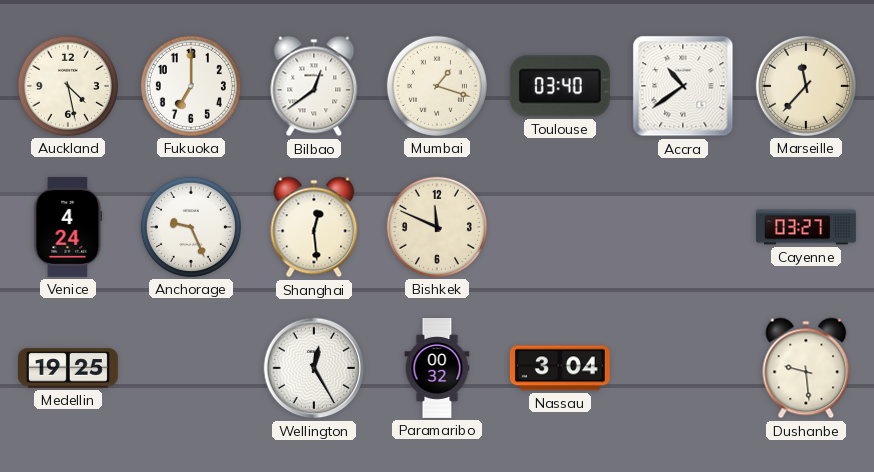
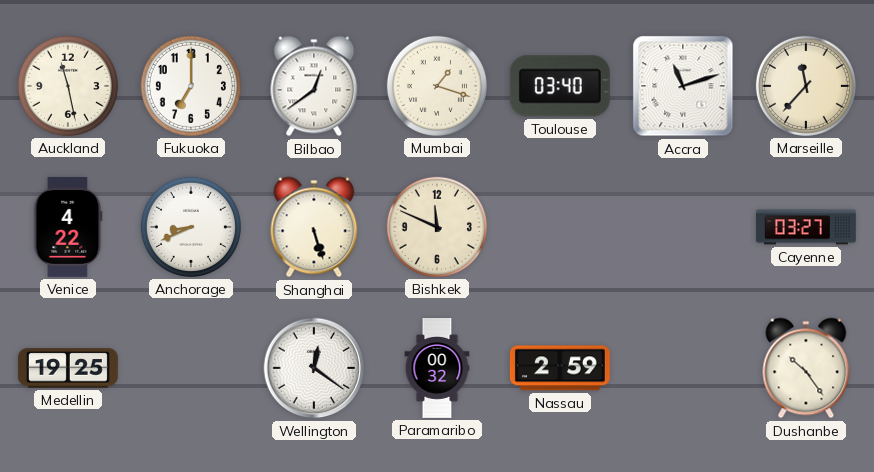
Auckland: 4:28 -> 11:28 (68, 86)
Accra: 10:39 -> 11:12 (683, 86)
Venice: 4:24 -> 4:22 (68, 227)
Anchorage: 9:26 -> 8:41 (191, 227)
Shanghai: 12:29 -> 5:27 (314, 227)
Wellington: 12:25 -> 12:21 (314, 368)
Nassau: 3:04 -> 2:59 (560, 368)
Dushanbe: 9:29 -> 10:24 (806, 368)
